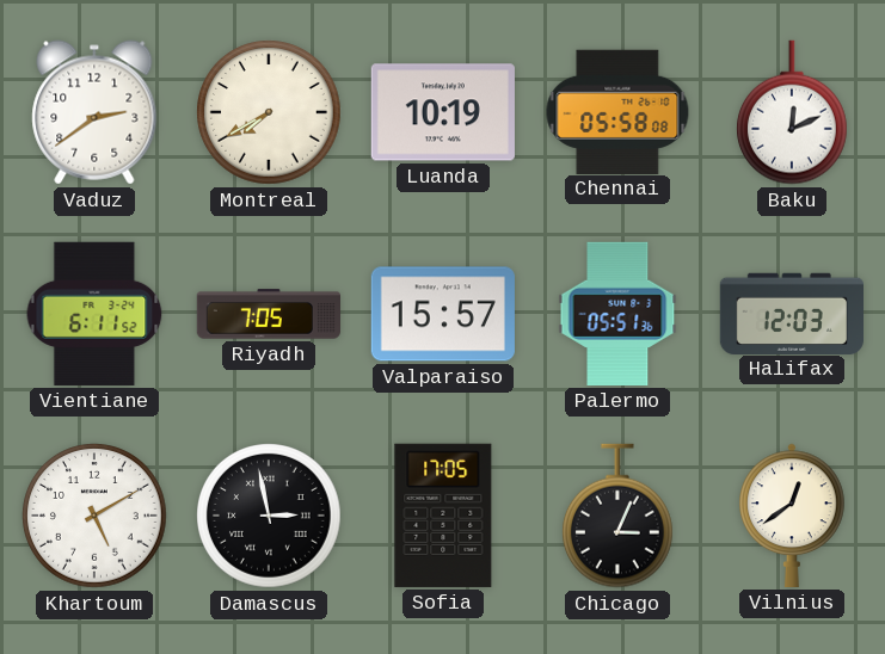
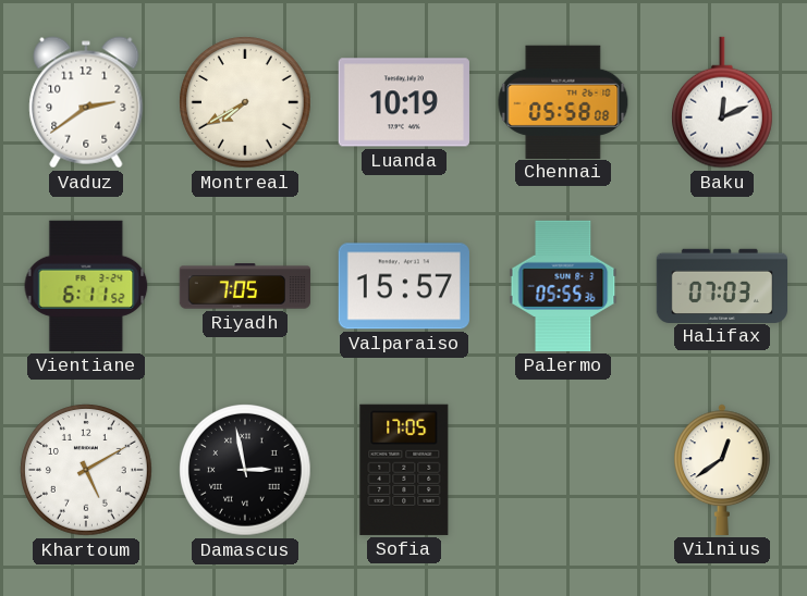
Palermo: 05:51 -> 05:55 (563, 286)
Halifax: 12:03 -> 07:03 (721, 285)
Chicago: 3:04 -> none (619, 516)
